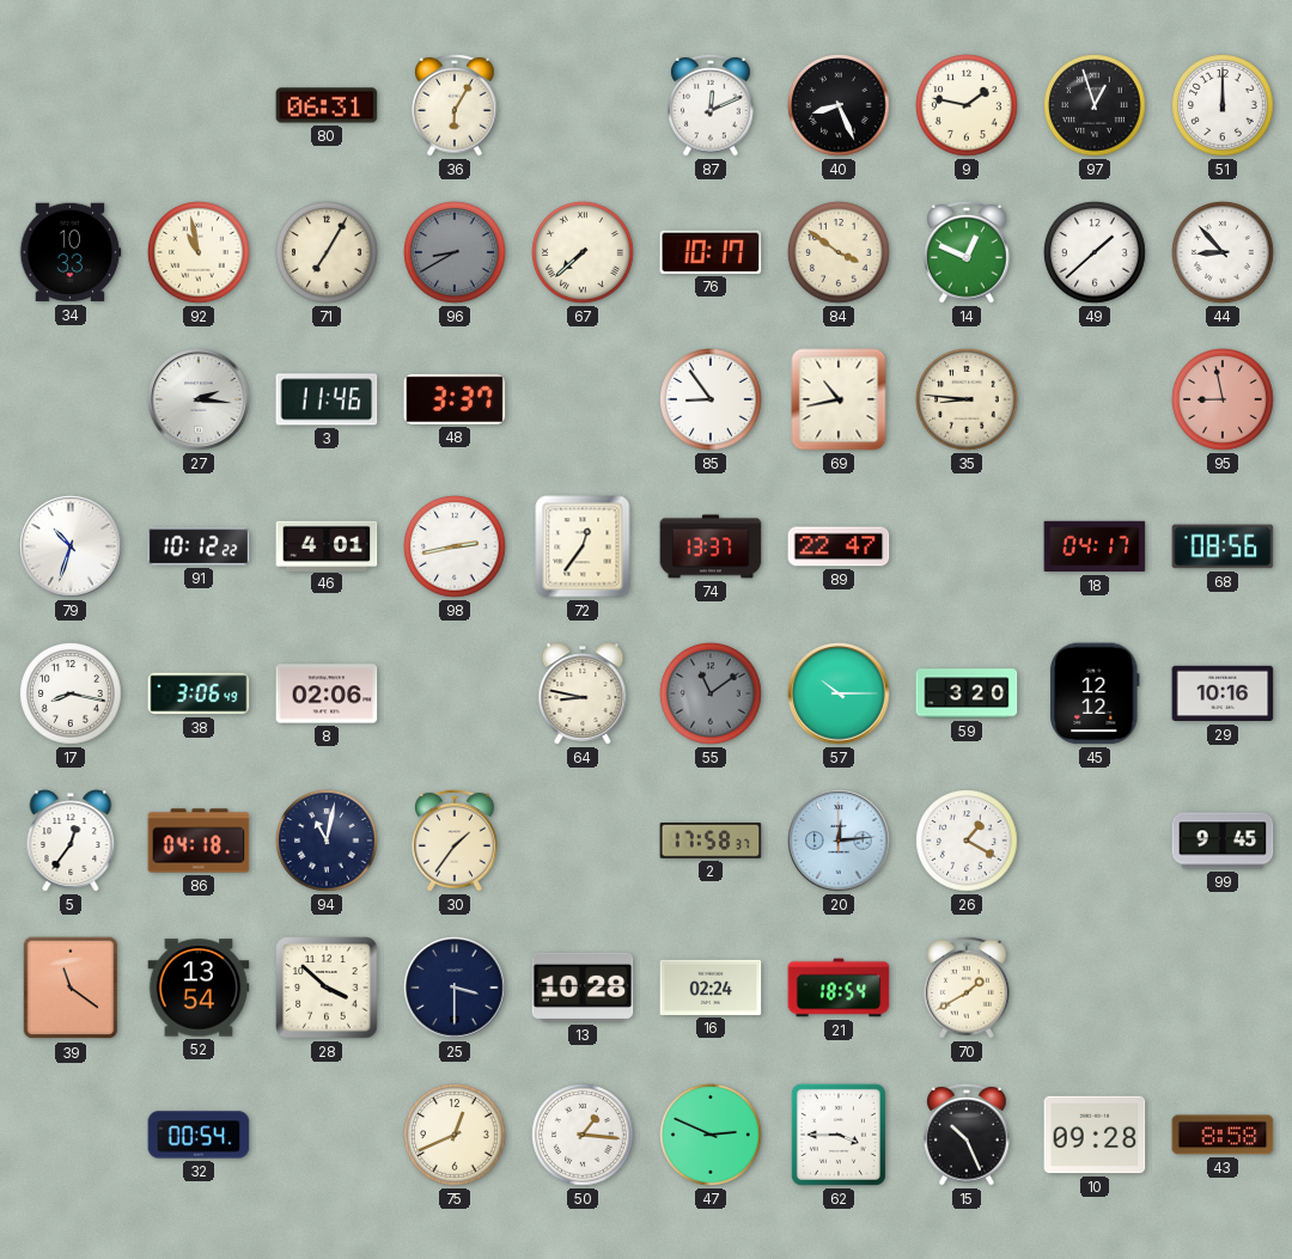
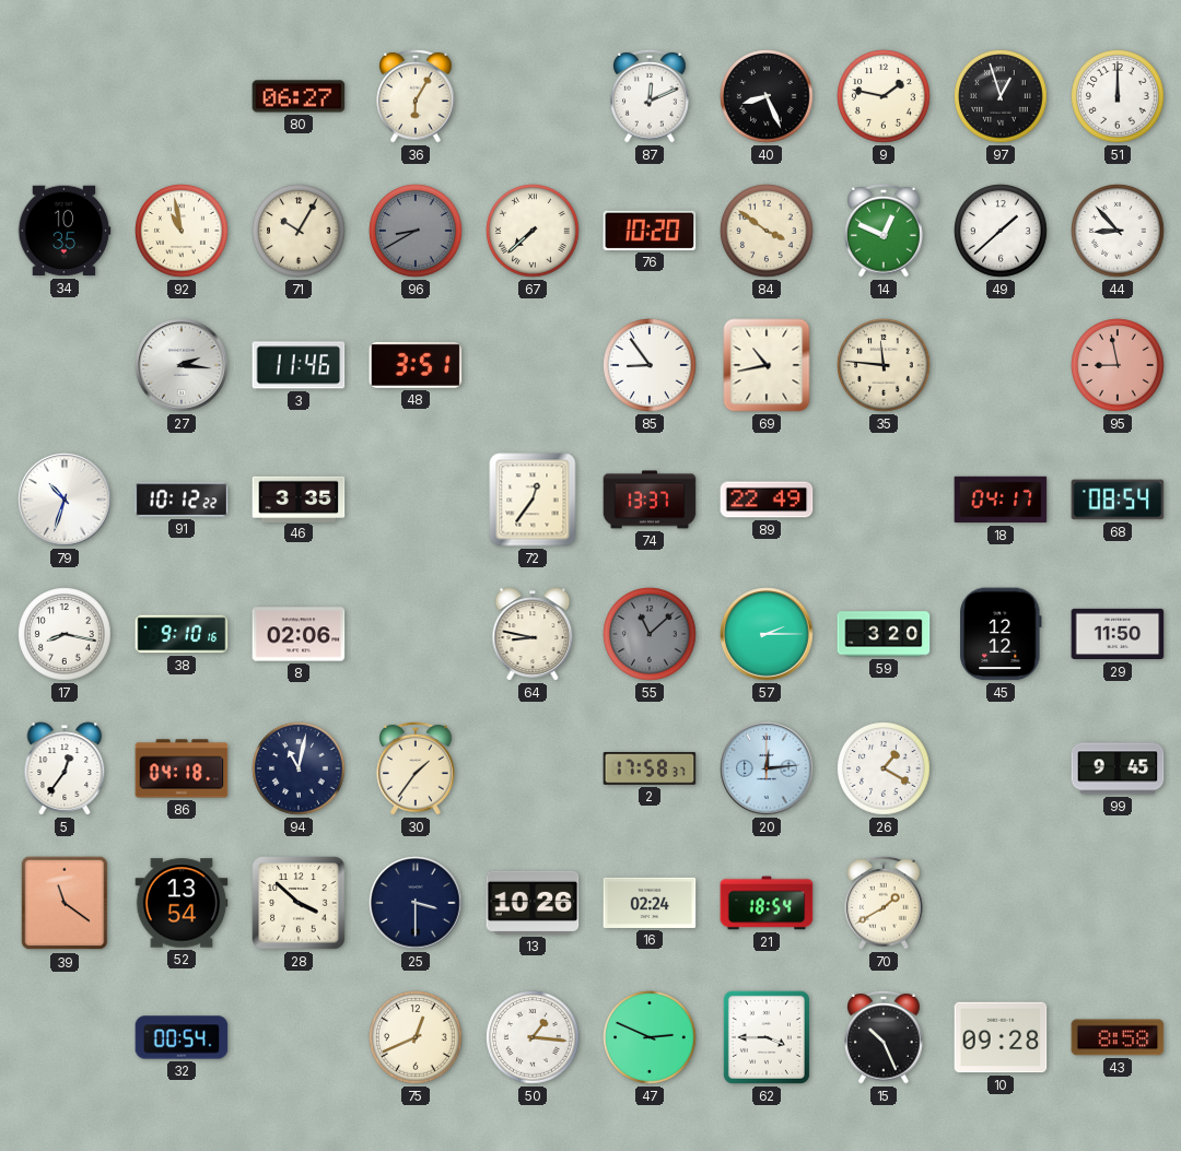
80: 06:31 -> 06:27 (299, 96)
34: 10:33 -> 10:35 (65, 231)
71: 7:05 -> 10:05 (299, 231)
76: 10:17 -> 10:20 (650, 231)
48: 3:37 -> 3:51 (416, 365)
35: 8:46 -> 11:46 (884, 365)
46: 4:01 -> 3:35 (299, 498)
98: 2:43 -> none (455, 546)
89: 22:47 -> 22:49 (767, 500)
68: 08:56 -> 08:54 (1118, 500)
38: 3:06 -> 9:10 (182, 634)
55: 11:09 -> 11:08 (650, 634)
57: 10:15 -> 2:15 (767, 634)
29: 10:16 -> 11:50 (1118, 634)
13: 10:28 -> 10:26 (533, 903)
